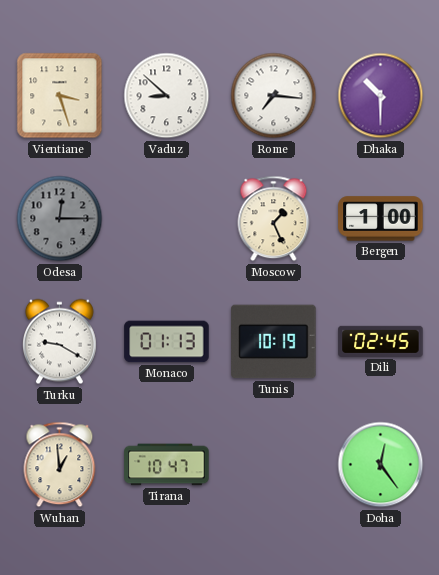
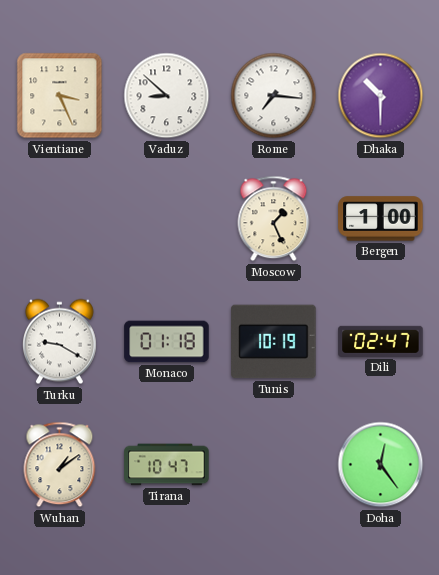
Vientiane: 3:27 -> 3:26 (60, 96)
Odesa: 12:15 -> none (60, 219)
Monaco: 01:13 -> 01:18 (167, 342)
Dili: 02:45 -> 02:47 (381, 341)
Wuhan: 12:59 -> 1:09 (60, 465)
